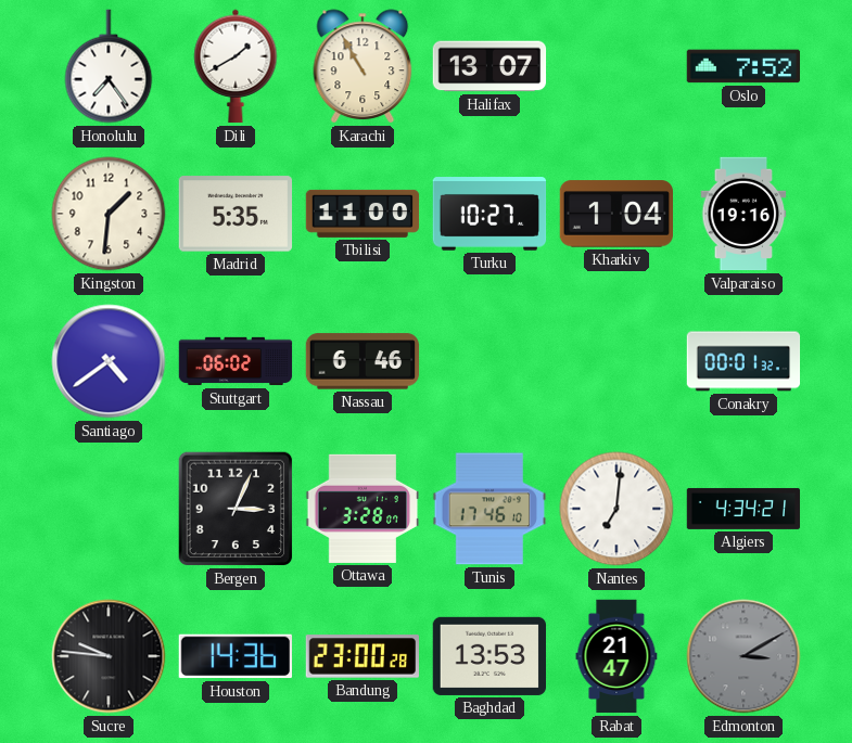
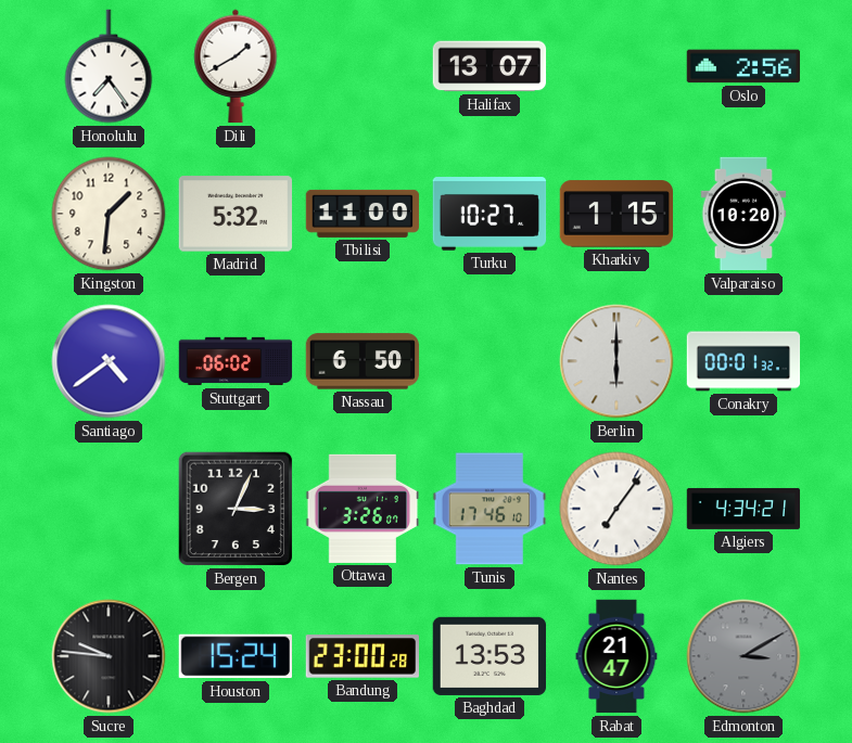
Karachi: 10:55 -> none (363, 66)
Oslo: 7:52 -> 2:56 (743, 66)
Madrid: 5:35 -> 5:32 (234, 214)
Kharkiv: 1:04 -> 1:15 (615, 214)
Valparaiso: 19:16 -> 10:20 (743, 214)
Nassau: 6:46 -> 6:50 (363, 361)
Berlin: none -> 6:00 (616, 361)
Ottawa: 3:28 -> 3:26 (363, 509)
Nantes: 7:01 -> 7:06 (616, 509)
Houston: 14:36 -> 15:24 (234, 656)
